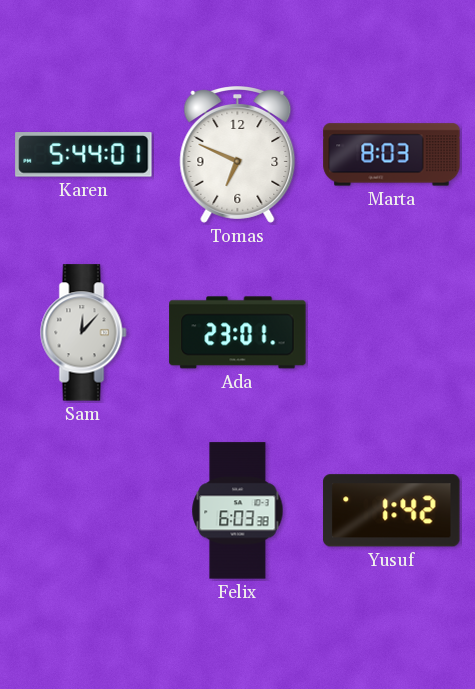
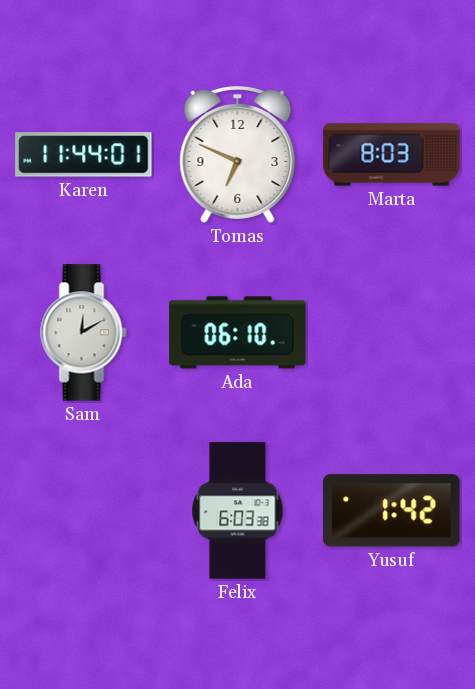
Karen: 5:44 -> 11:44 (84, 155)
Sam: 12:07 -> 12:10 (84, 333)
Ada: 23:01 -> 06:10 (238, 333)
